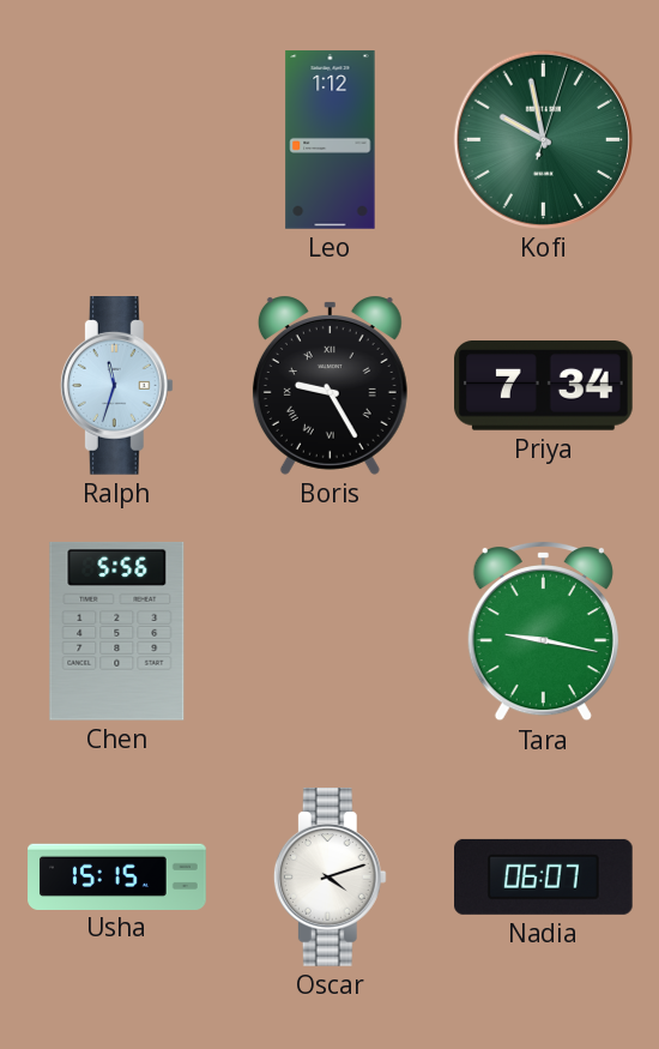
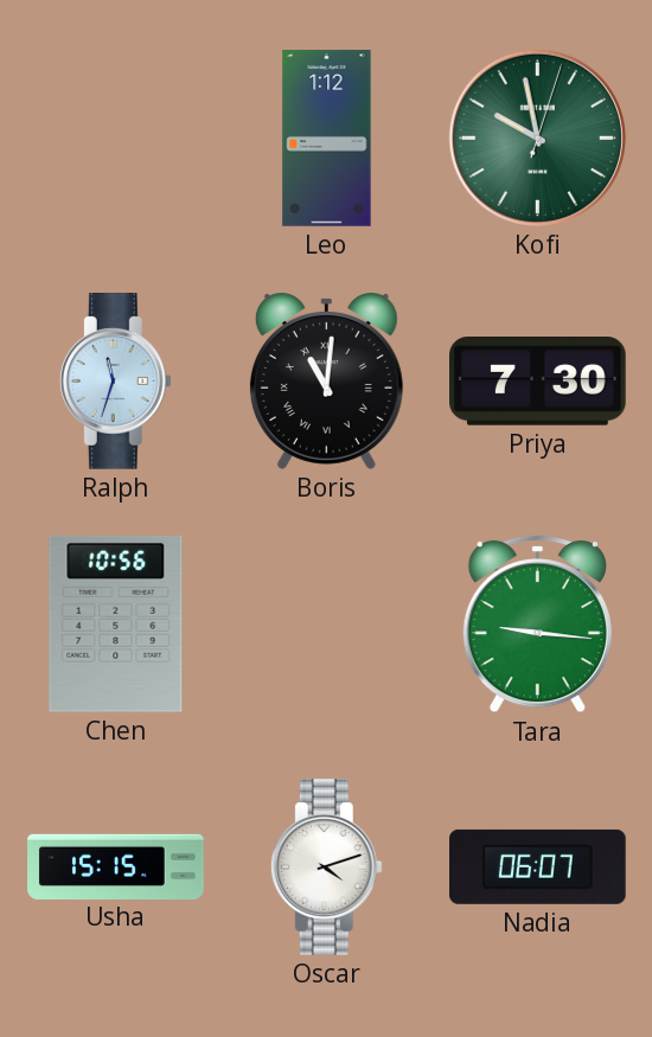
Boris: 9:25 -> 11:01 (326, 380)
Priya: 7:34 -> 7:30 (538, 382)
Chen: 5:56 -> 10:56 (116, 623)
Tara: 9:17 -> 9:16 (537, 623)
